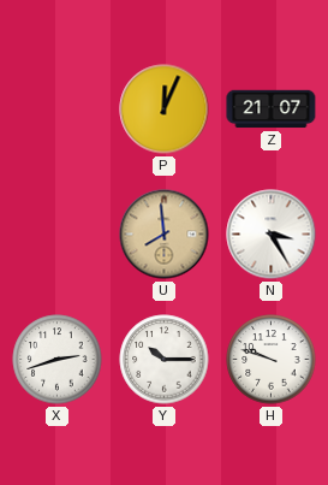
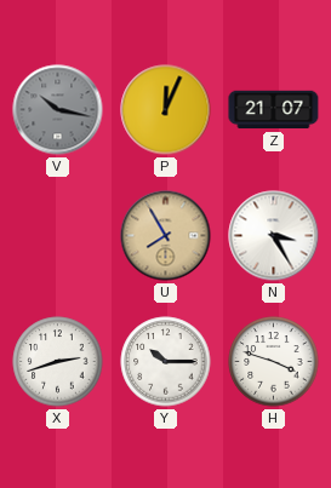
V: none -> 10:17 (58, 110)
U: 7:59 -> 7:55 (166, 236)
H: 9:48 -> 3:48 (274, 362)
